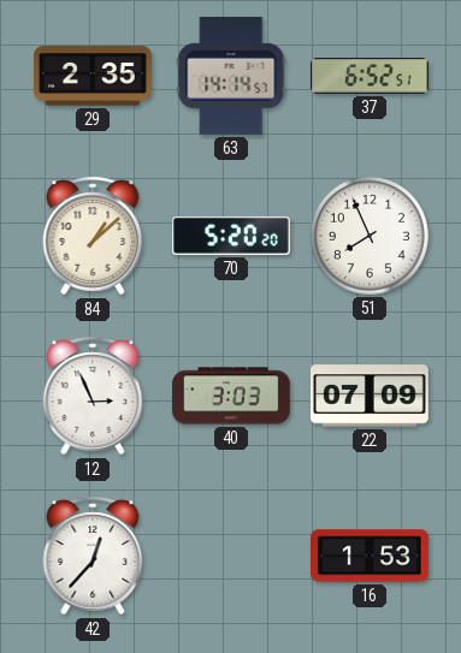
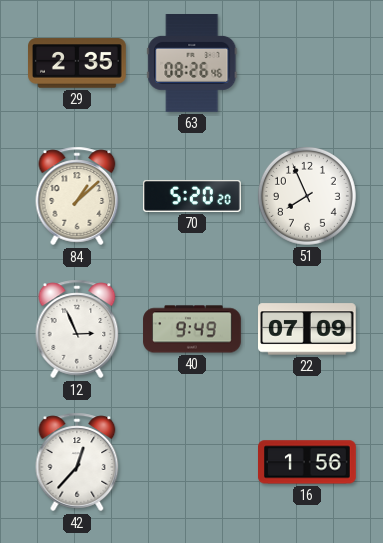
63: 14:14 -> 08:26 (192, 64)
37: 6:52 -> none (371, 76)
40: 3:03 -> 9:49 (192, 329)
16: 1:53 -> 1:56 (308, 462)
